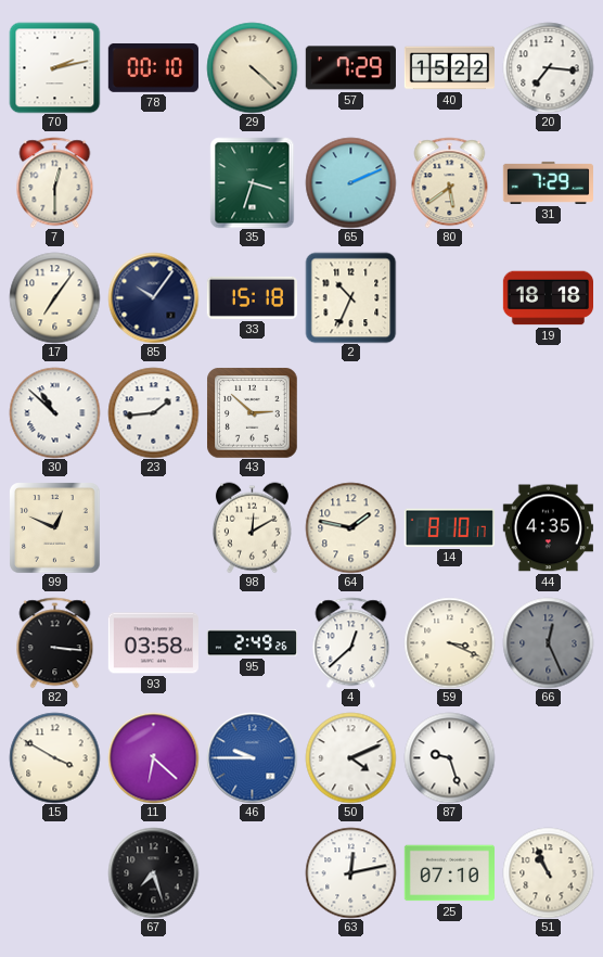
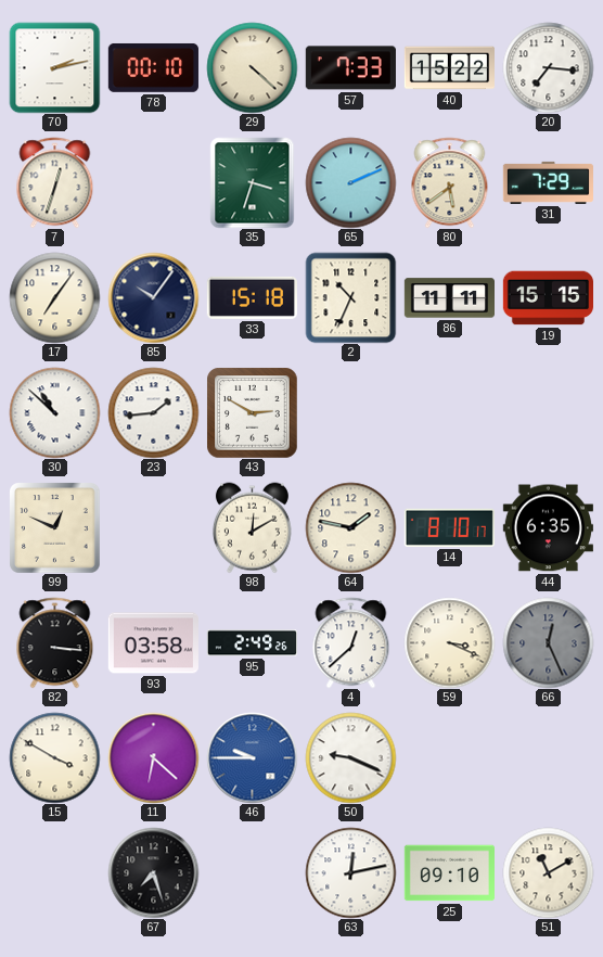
57: 7:29 -> 7:33 (350, 68)
7: 12:30 -> 12:33 (55, 182)
86: none -> 11:11 (449, 298)
19: 18:18 -> 15:15 (548, 298)
43: 2:52 -> 2:50 (252, 412)
44: 4:35 -> 6:35 (548, 528)
50: 4:11 -> 9:19 (350, 757)
87: 9:27 -> none (449, 757)
25: 07:10 -> 09:10 (449, 873)
51: 10:56 -> 11:10 (548, 872)
